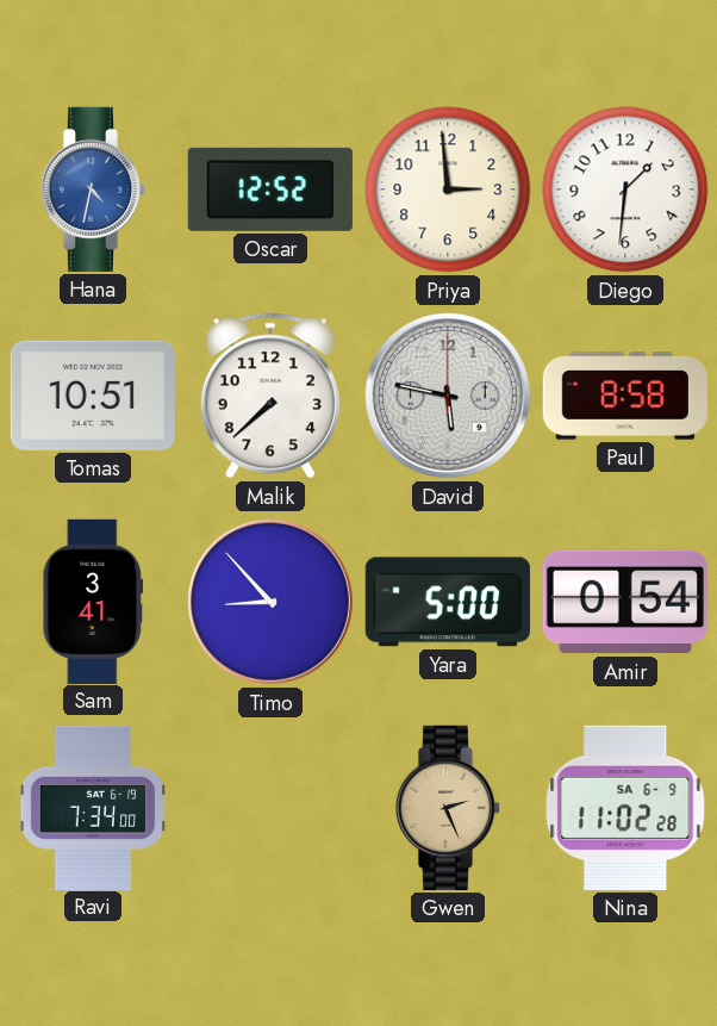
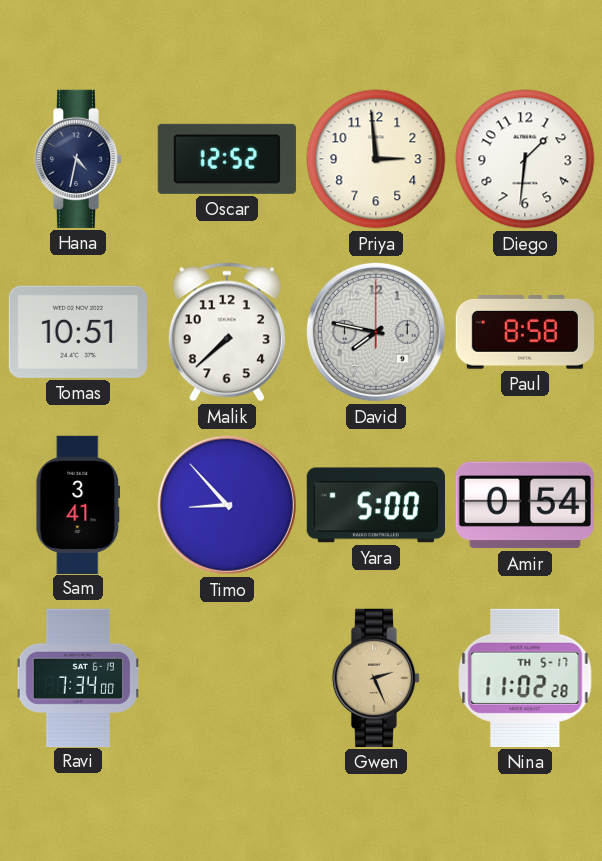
Hana dial: blue -> navy (78, 159)
David: 5:47 -> 7:47 (376, 332)
Nina date: SA 6-9 -> TH 5-17 (525, 678)
